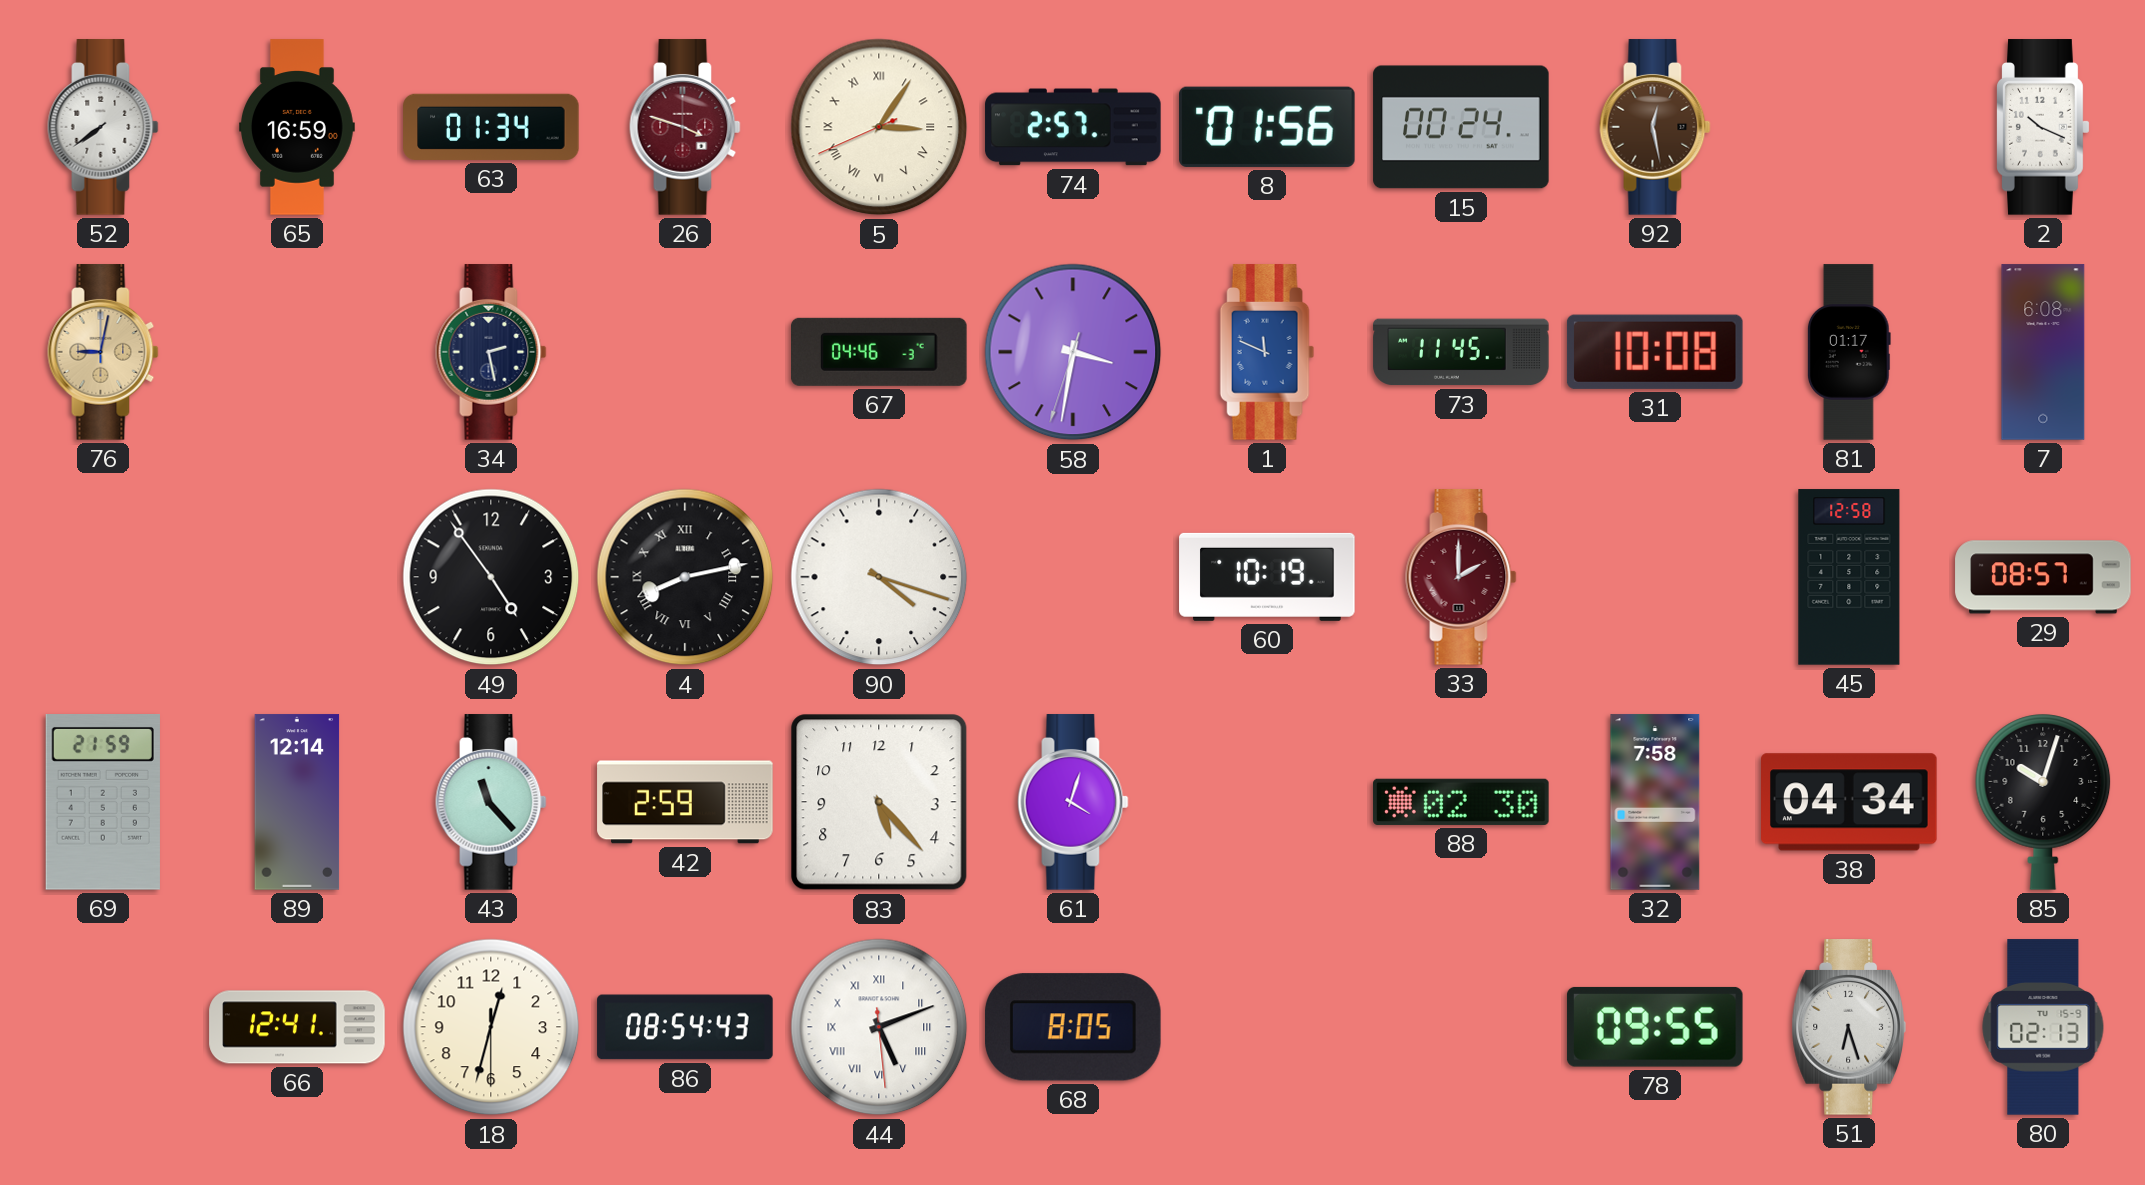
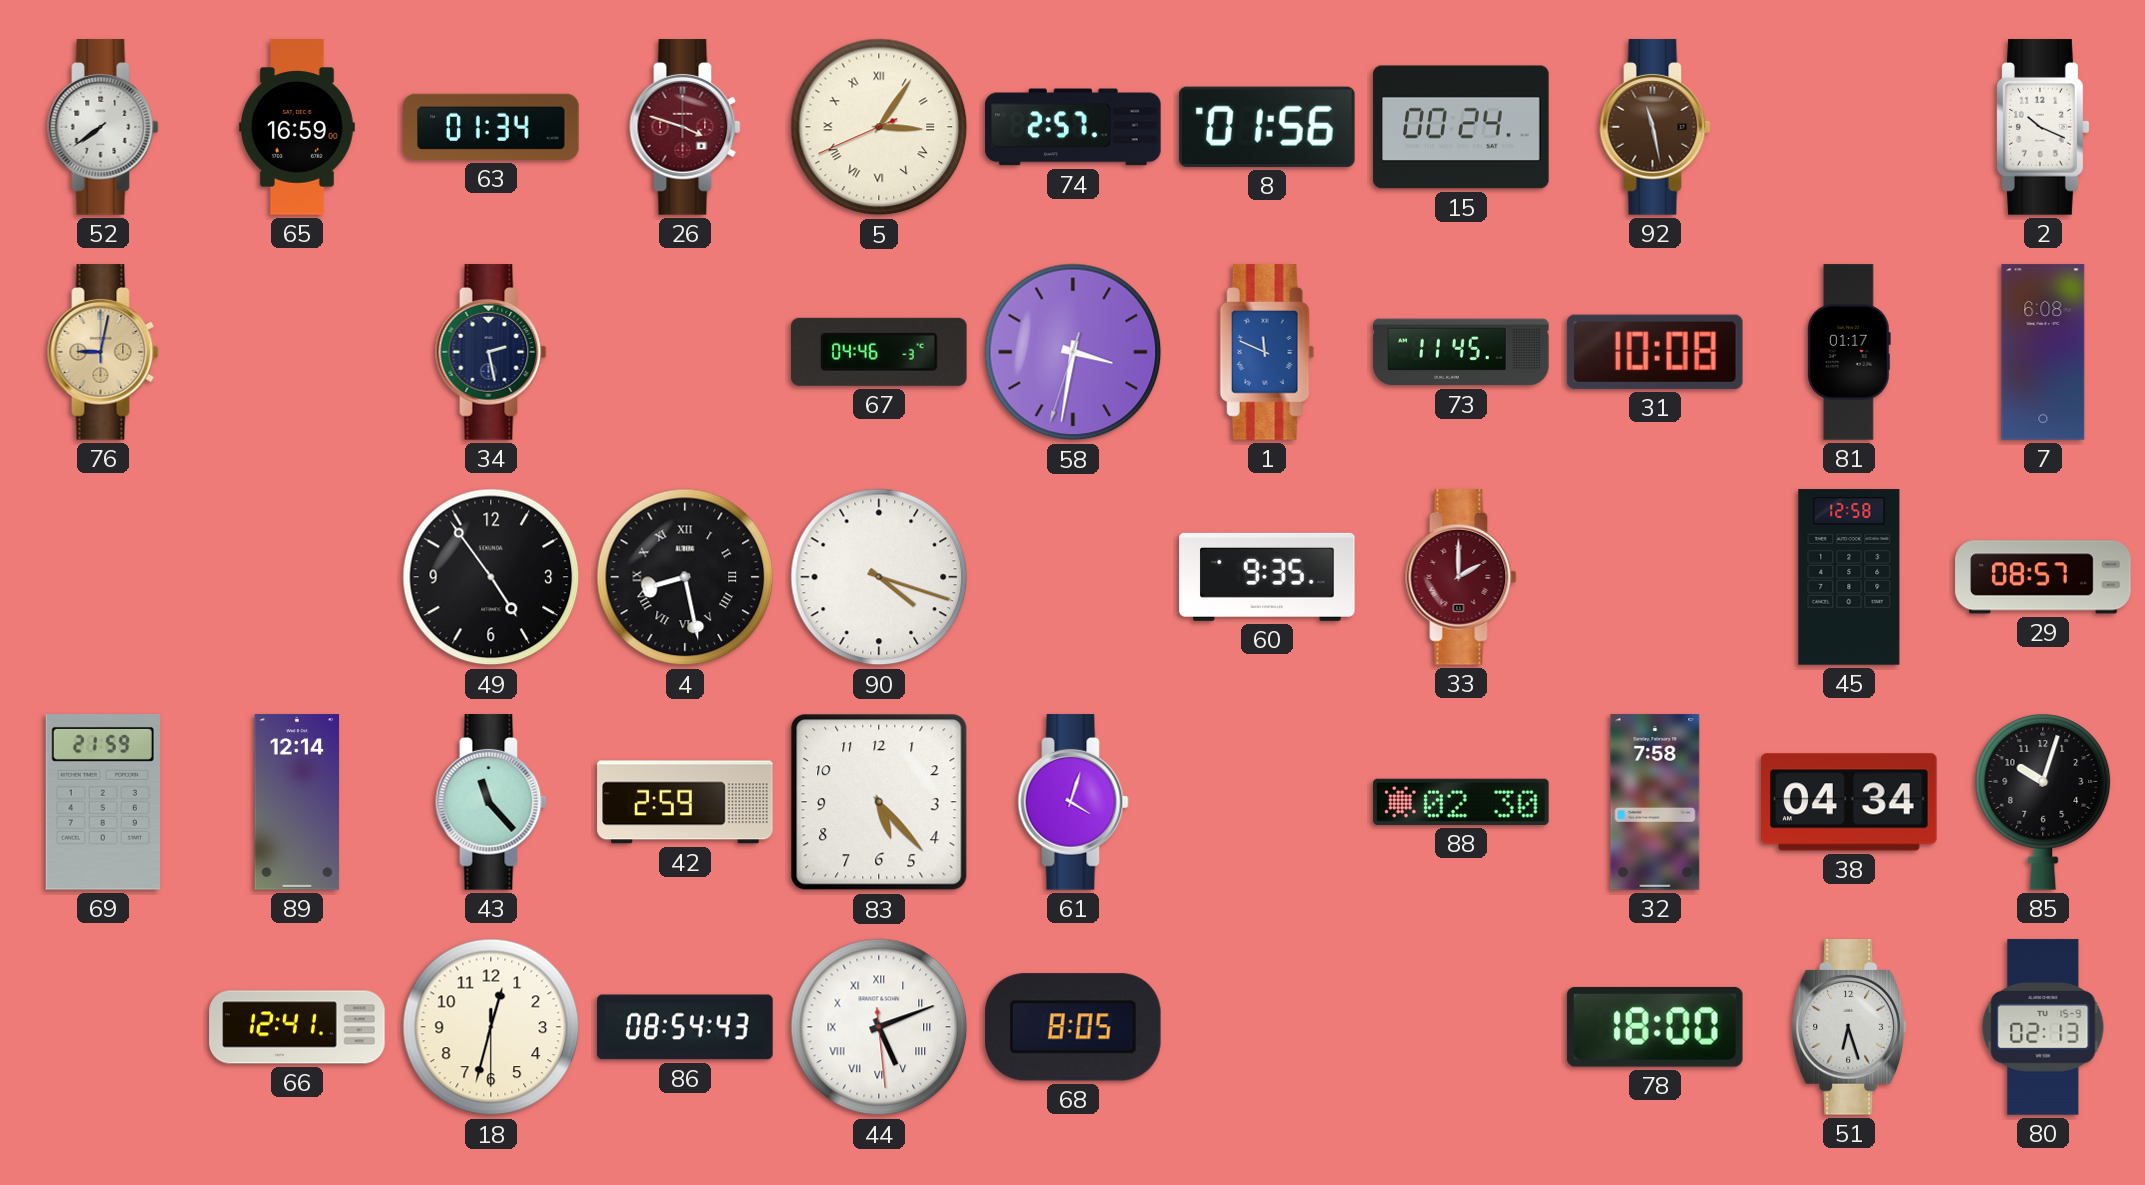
92: 12:28 -> 11:28 (1655, 127)
4: 8:13 -> 8:28 (685, 577)
60: 10:19 -> 9:35 (1267, 577)
78: 09:55 -> 18:00 (1655, 1027)
